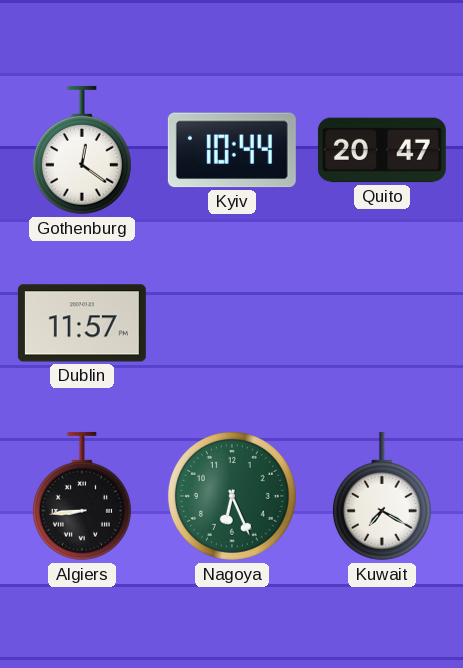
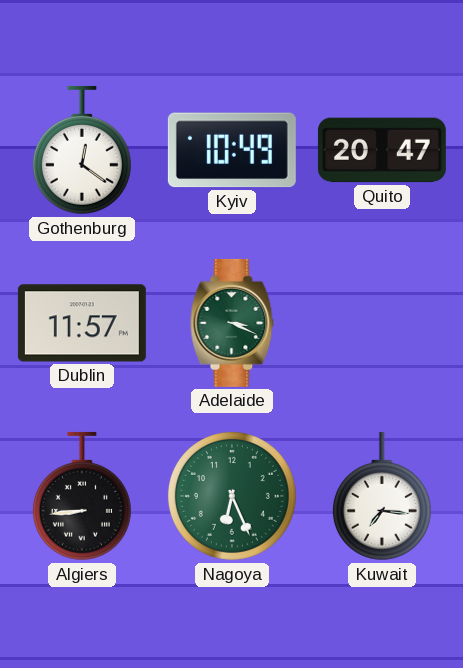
Kyiv: 10:44 -> 10:49 (232, 150)
Adelaide: none -> 3:19 (232, 323)
Kuwait: 7:20 -> 7:16 (382, 496)
